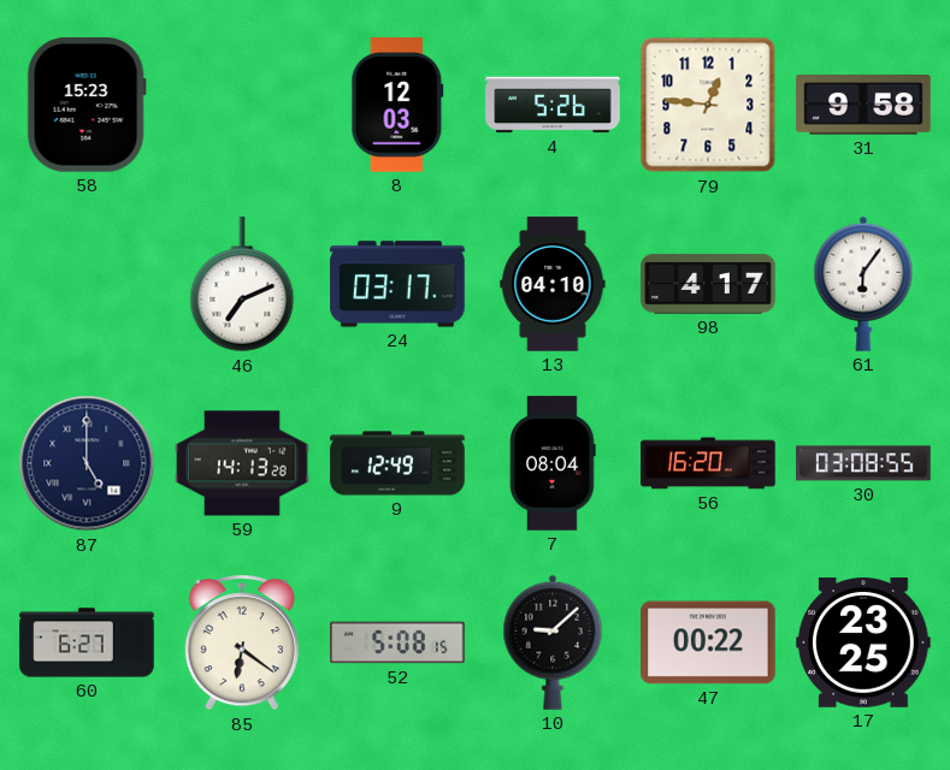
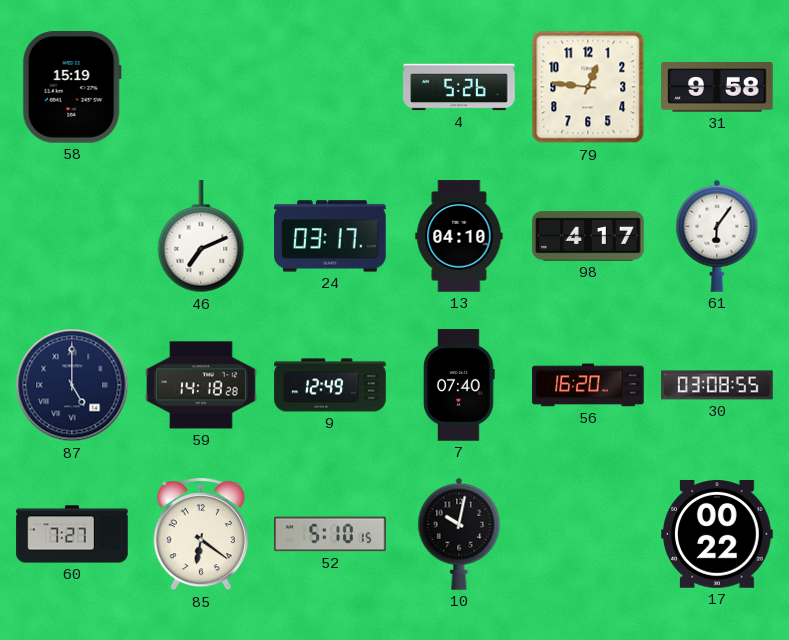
58: 15:23 -> 15:19 (72, 87)
8: 12:03 -> none (397, 105)
59: 14:13 -> 14:18 (201, 385)
7: 08:04 -> 07:40 (459, 385)
60: 6:27 -> 7:27 (72, 534)
52: 5:08 -> 5:10 (330, 534)
10: 9:08 -> 10:02 (459, 534)
47: 00:22 -> none (708, 642)
17: 23:25 -> 00:22 (717, 535)
